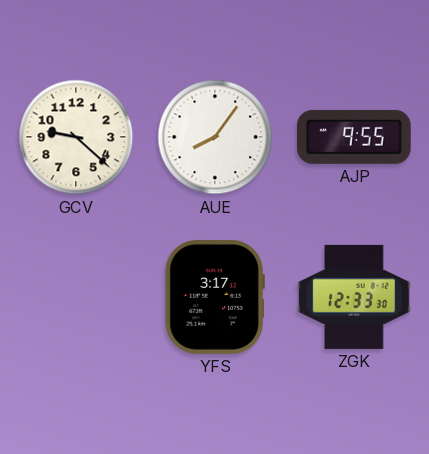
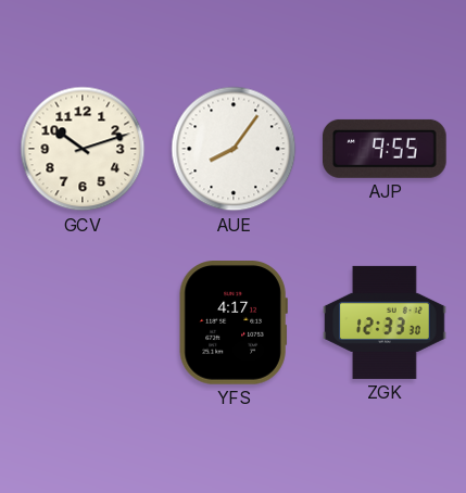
GCV: 9:22 -> 10:12 (83, 149)
YFS: 3:17 -> 4:17 (234, 324)
